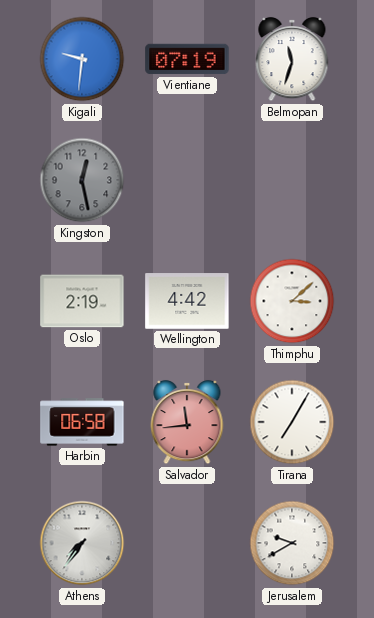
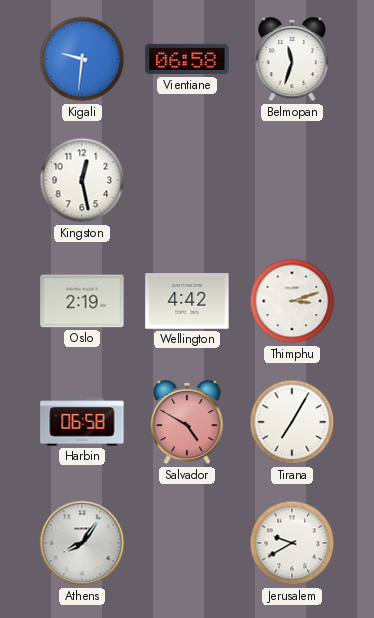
Vientiane: 07:19 -> 06:58 (187, 59)
Kingston dial: grey -> white (82, 180)
Thimphu: 3:08 -> 3:12 (292, 301)
Salvador: 11:44 -> 4:50 (187, 422)
Athens: 7:36 -> 8:06 (82, 543)
